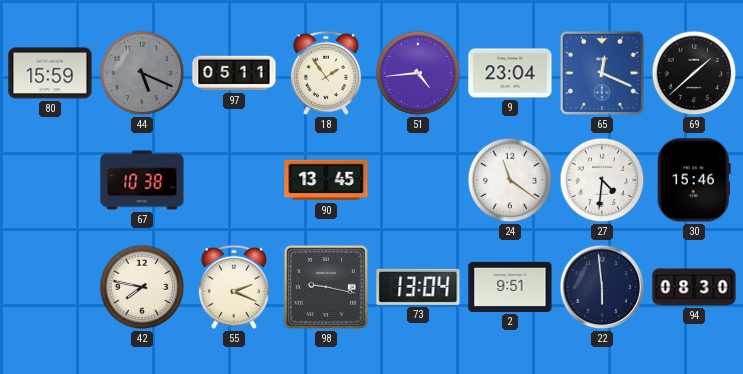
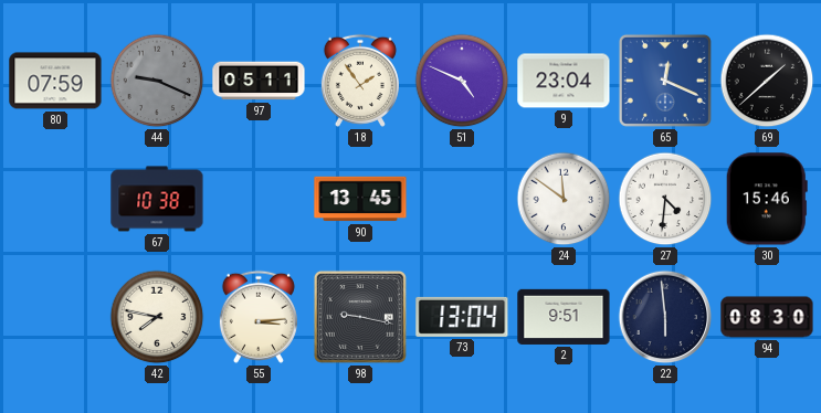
80: 15:59 -> 07:59 (55, 81)
44: 5:19 -> 9:19 (157, 81)
51: 4:44 -> 4:49 (462, 81)
24: 11:21 -> 11:51 (564, 199)
55: 2:19 -> 3:14 (259, 317)
